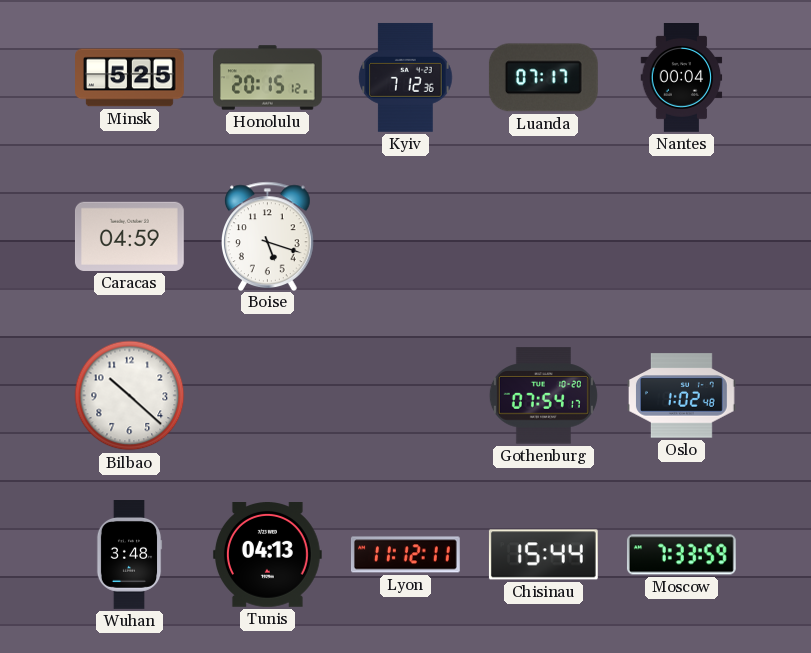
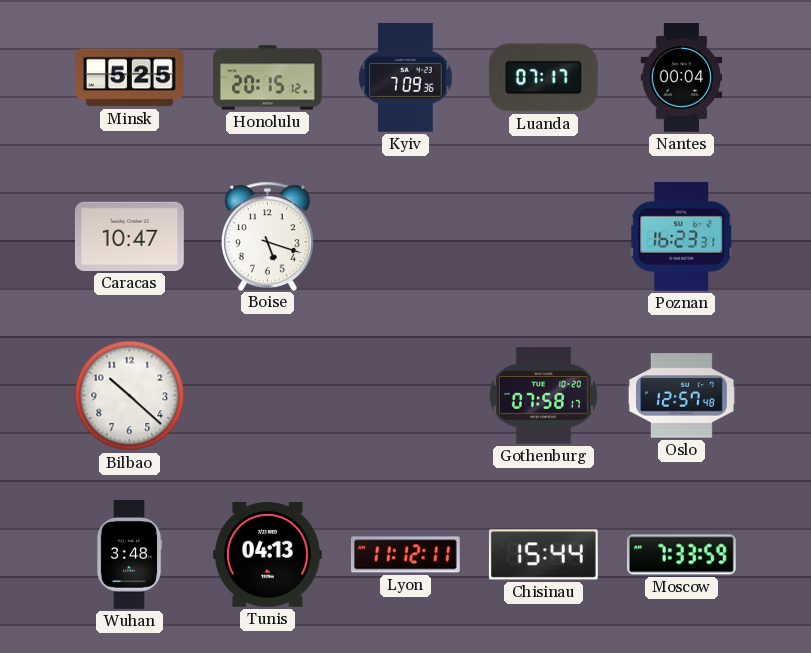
Kyiv: 7:12 -> 7:09 (406, 78)
Caracas: 04:59 -> 10:47 (129, 236)
Poznan: none -> 16:23 (682, 236)
Gothenburg: 07:54 -> 07:58 (543, 396)
Oslo: 1:02 -> 12:57 (682, 396)
